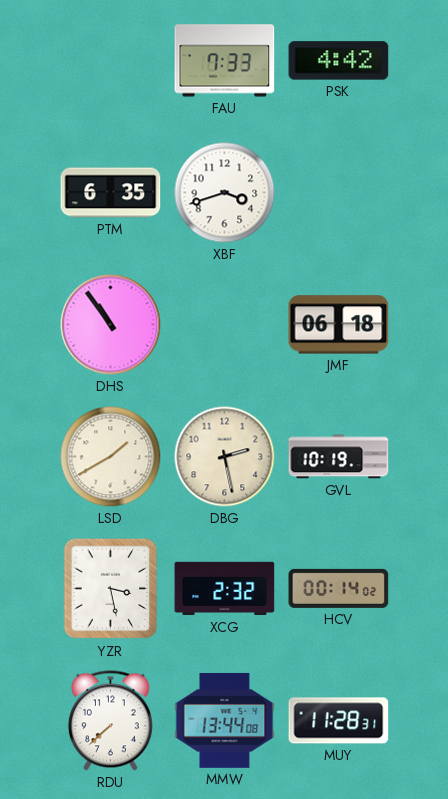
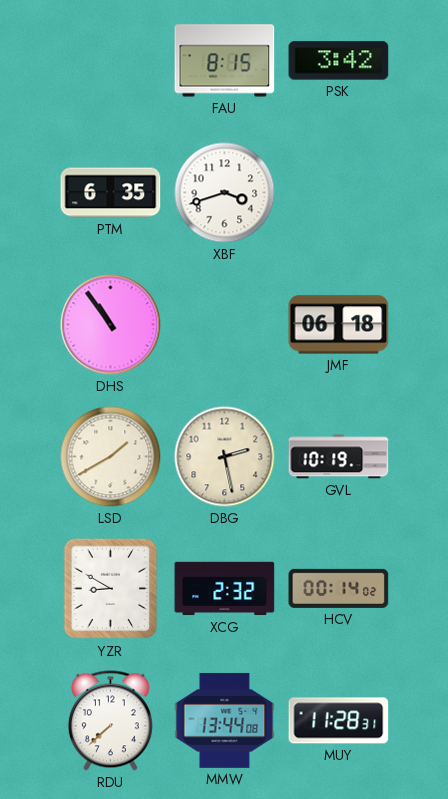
FAU: 7:33 -> 8:15 (225, 61)
PSK: 4:42 -> 3:42 (339, 61)
YZR: 3:28 -> 8:50 (111, 589)
